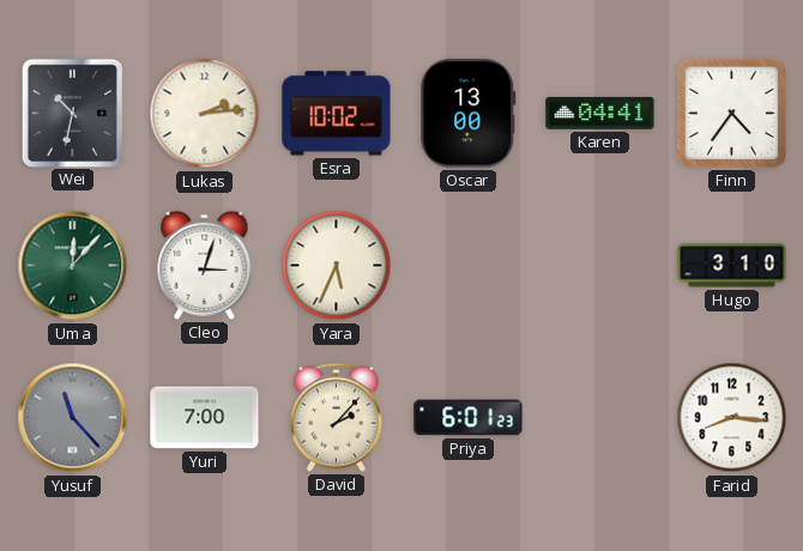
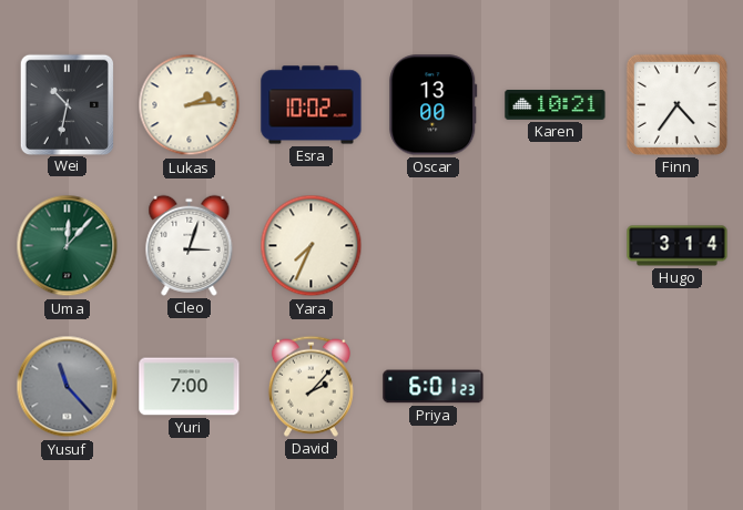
Karen: 04:41 -> 10:21 (556, 104)
Yara: 5:34 -> 7:34 (312, 246)
Hugo: 3:10 -> 3:14 (678, 246)
Farid: 8:16 -> none (732, 418)
